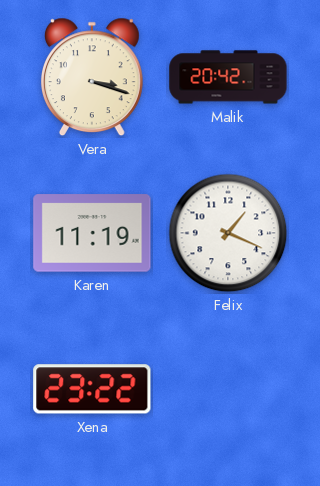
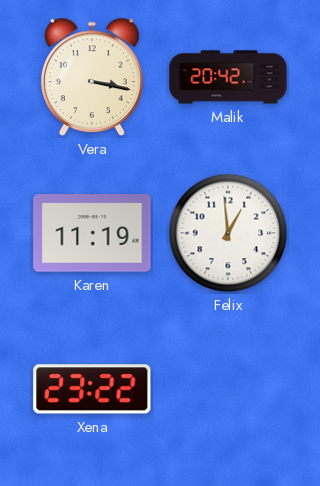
Vera: 3:18 -> 3:17 (92, 77)
Felix: 1:19 -> 12:59 (228, 233)
